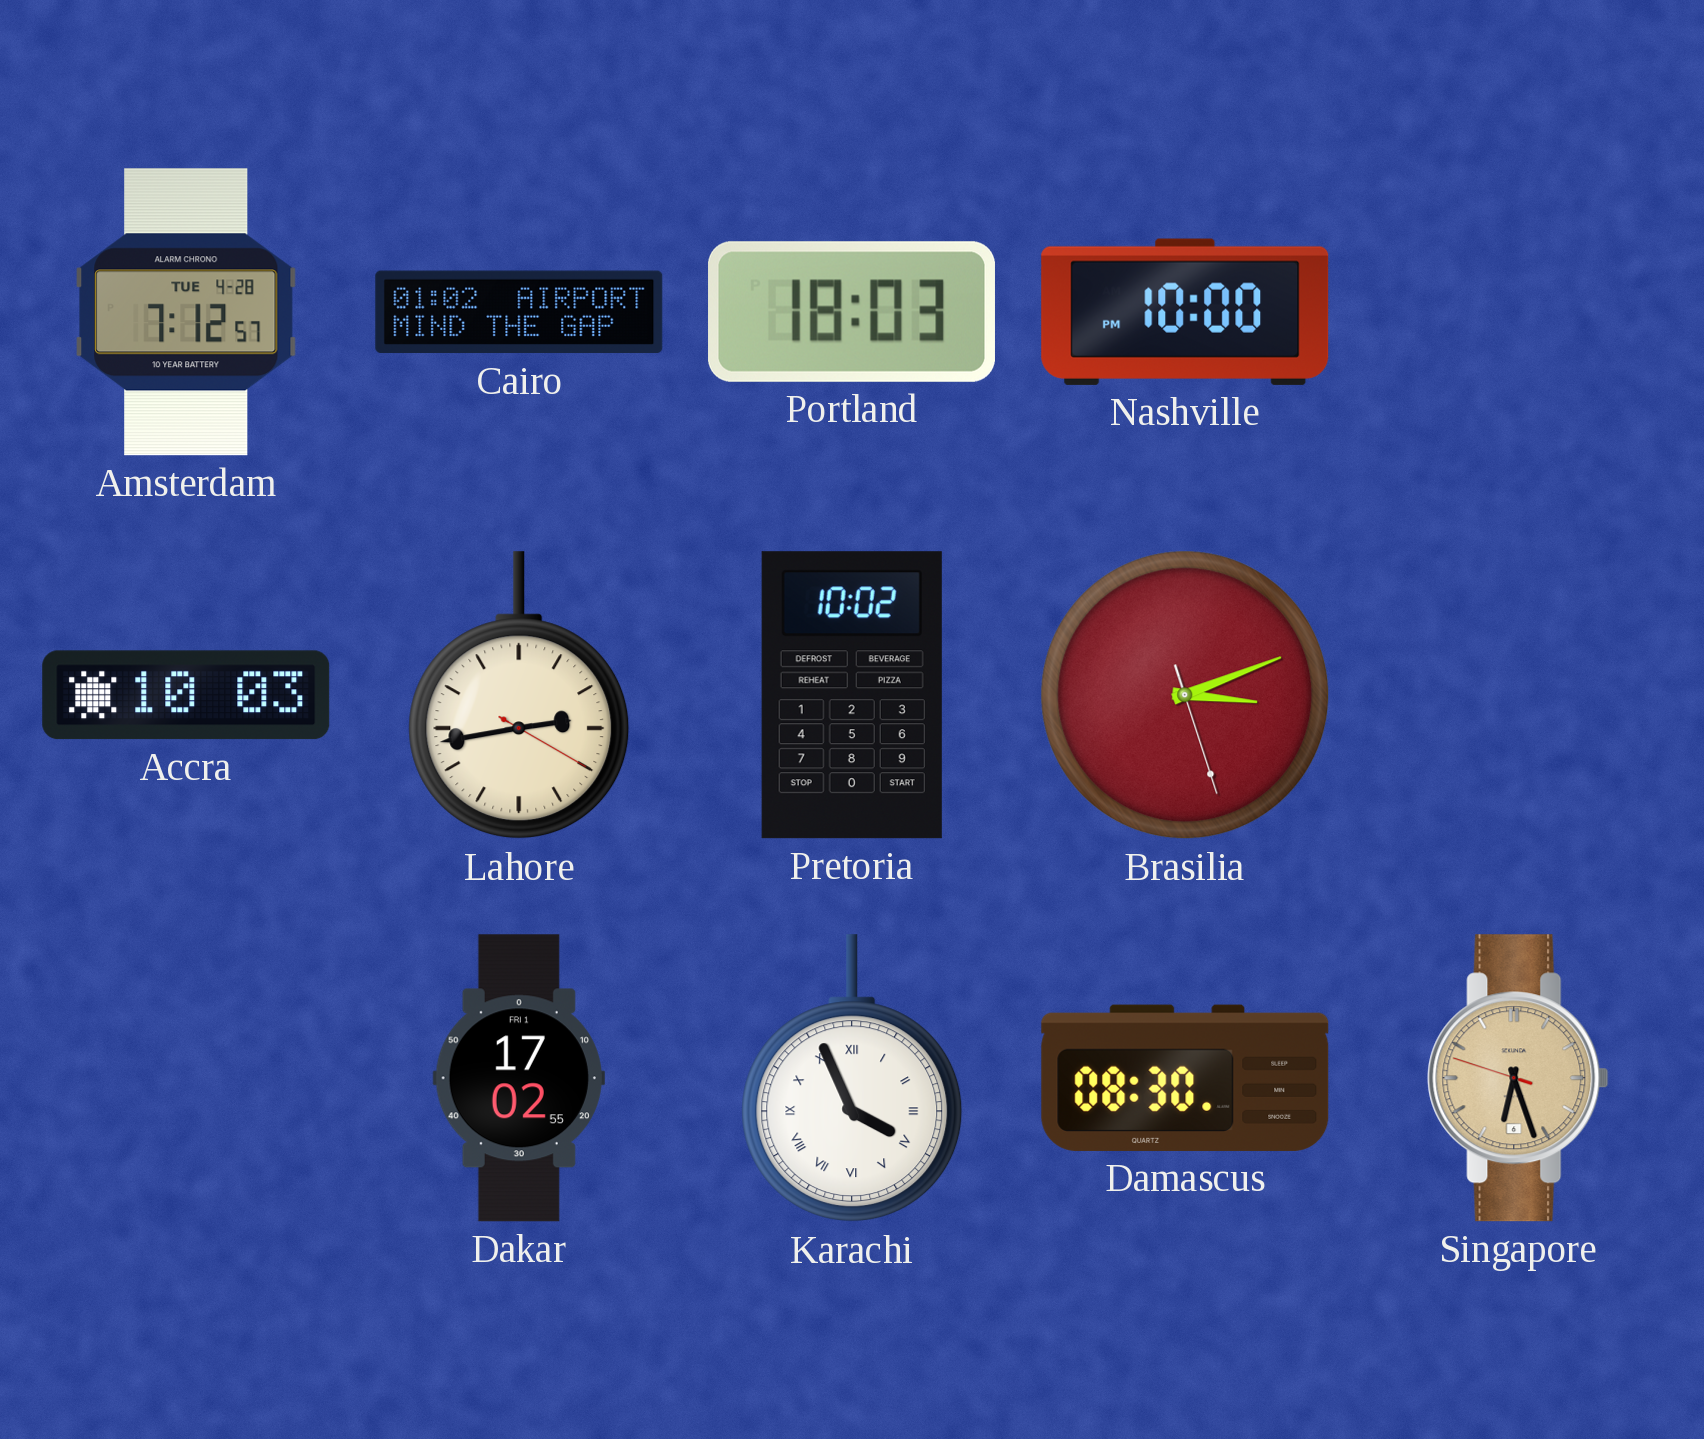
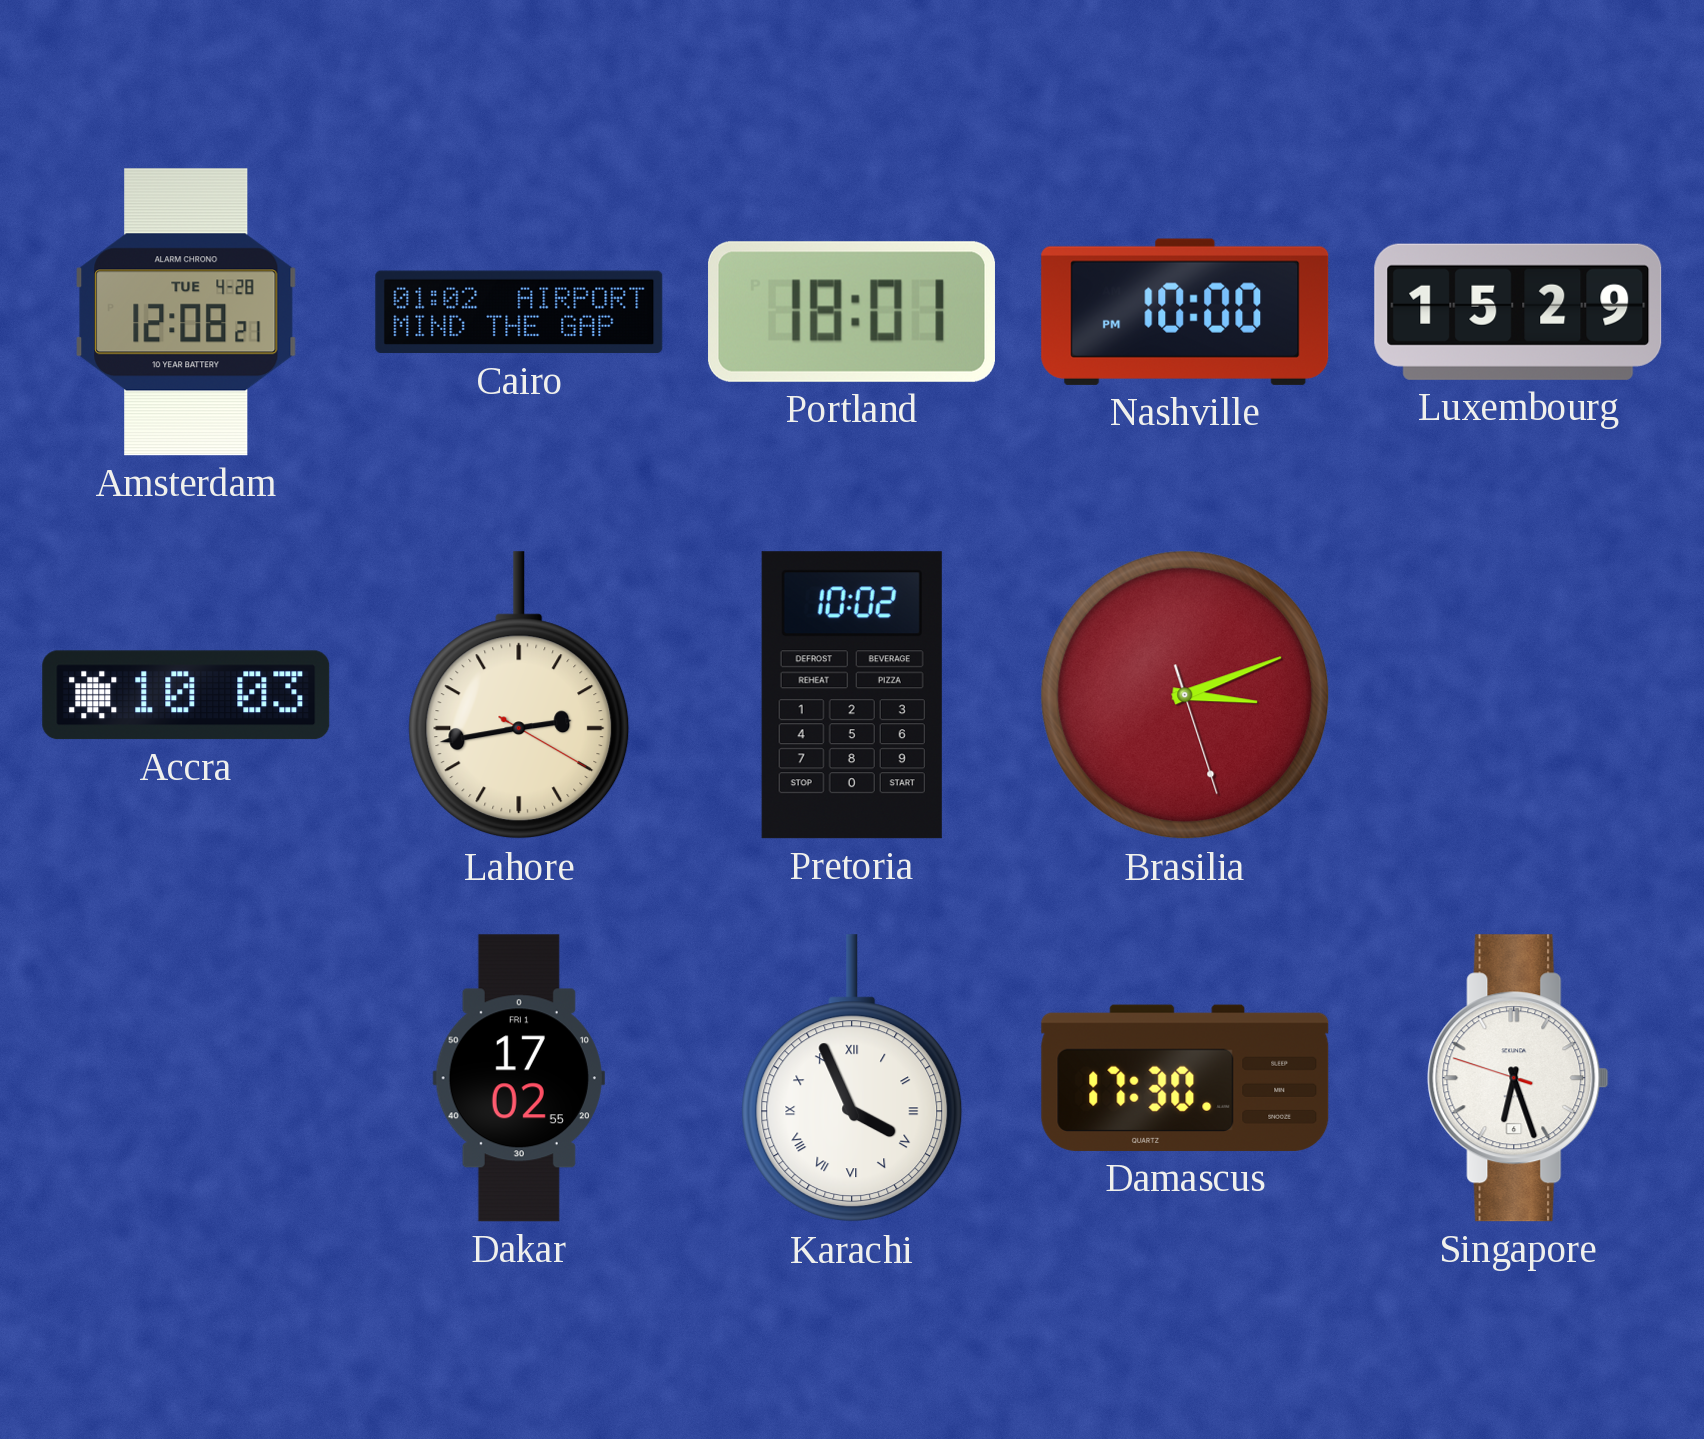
Amsterdam: 7:12 -> 12:08 (186, 312)
Portland: 18:03 -> 18:01 (852, 312)
Luxembourg: none -> 15:29 (1518, 312)
Damascus: 08:30 -> 17:30 (1185, 1078)
Singapore dial: champagne -> white (1518, 1078)
